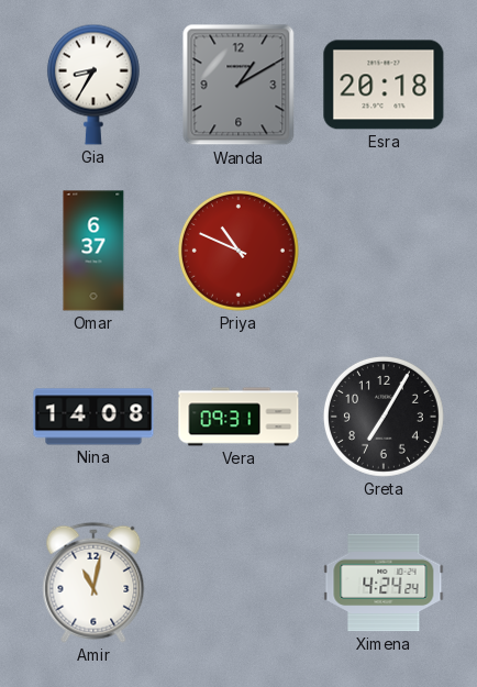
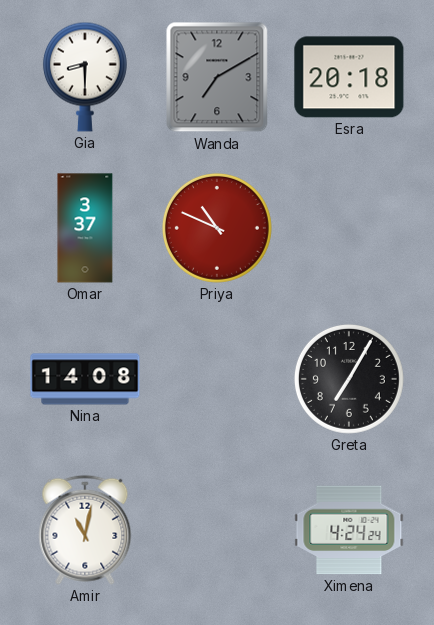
Gia: 8:35 -> 8:30 (85, 77)
Wanda: 1:10 -> 7:10 (217, 77)
Omar: 6:37 -> 3:37 (85, 228)
Vera: 09:31 -> none (239, 417)
